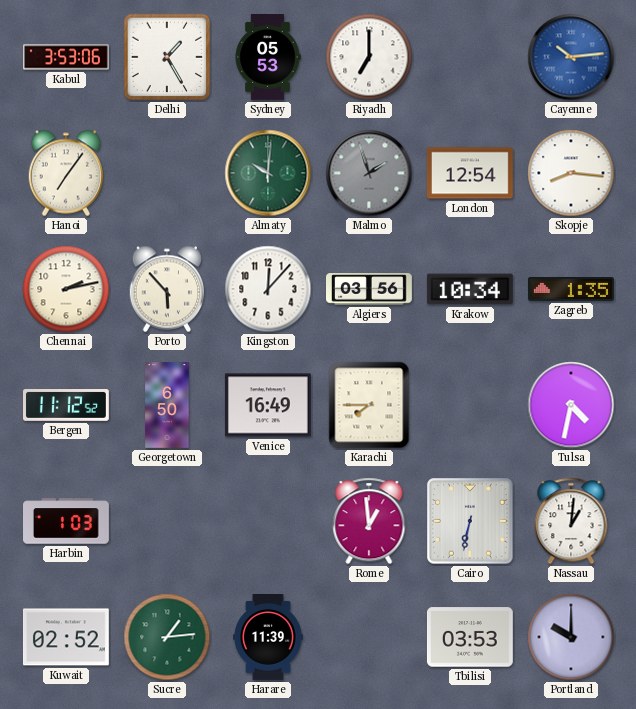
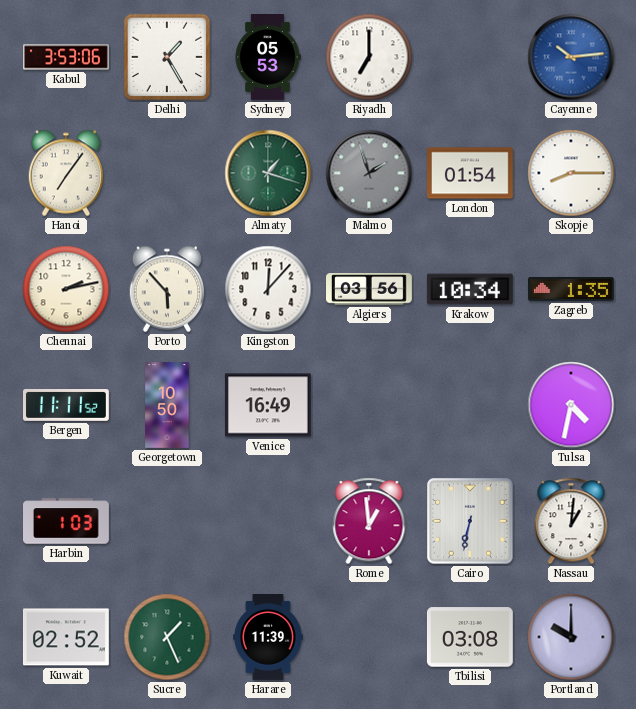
Almaty: 10:01 -> 1:18 (268, 173)
London: 12:54 -> 01:54 (470, 173)
Skopje: 8:16 -> 8:15 (571, 173)
Bergen: 11:12 -> 11:11 (67, 406)
Georgetown: 6:50 -> 10:50 (167, 406)
Karachi: 7:45 -> none (369, 405)
Sucre: 1:14 -> 1:26 (167, 637)
Tbilisi: 03:53 -> 03:08 (470, 637)
